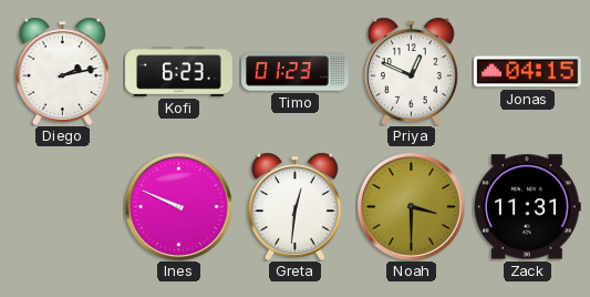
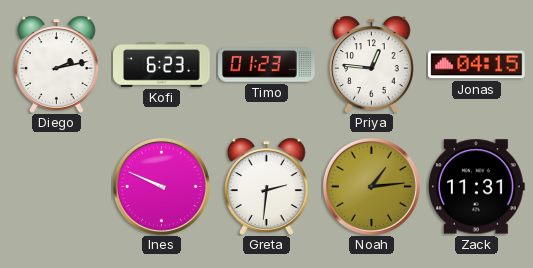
Priya: 12:49 -> 12:46 (372, 64)
Greta: 12:31 -> 2:31 (267, 186)
Noah: 3:30 -> 1:14 (371, 186)
